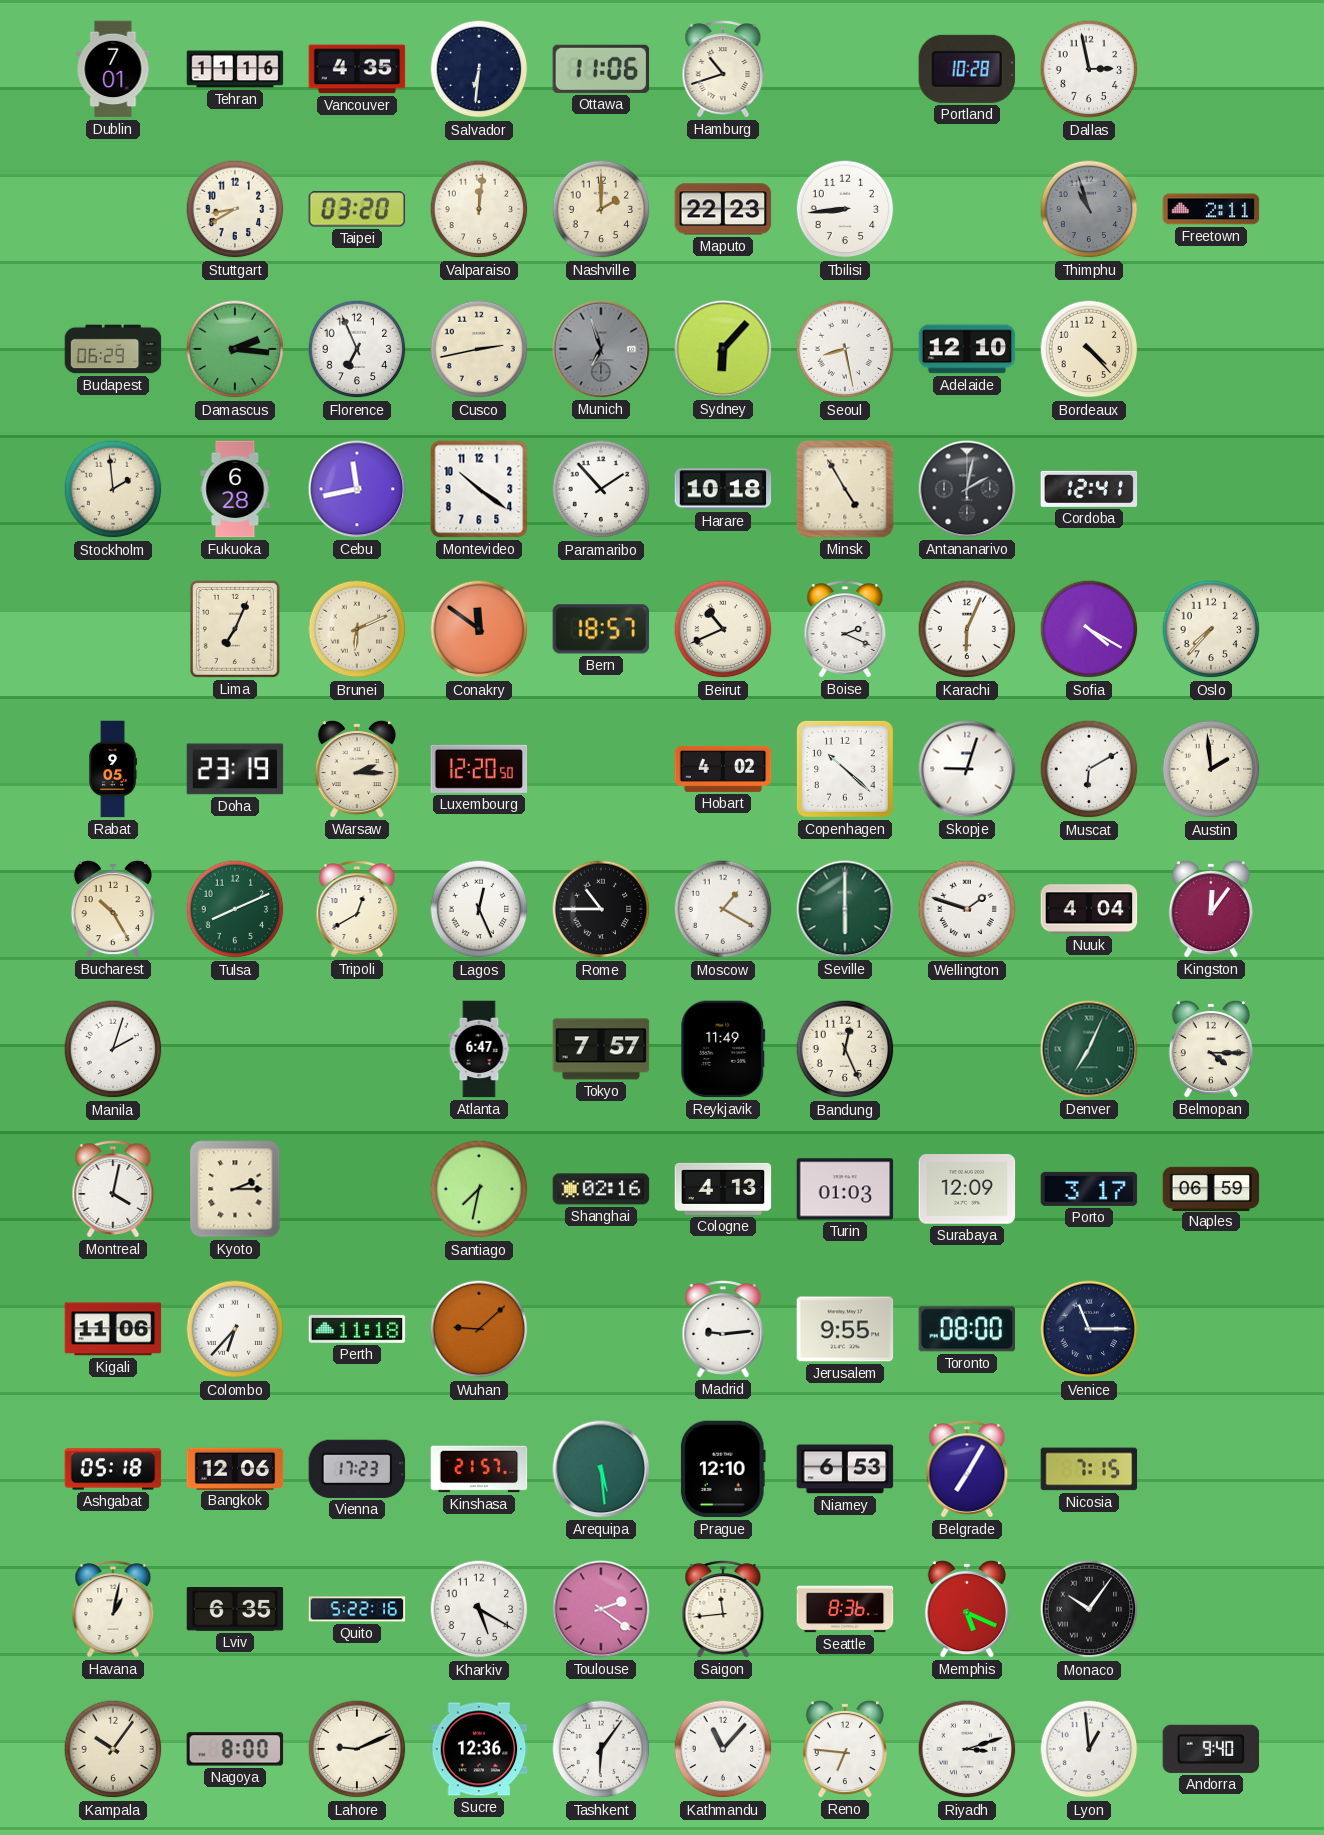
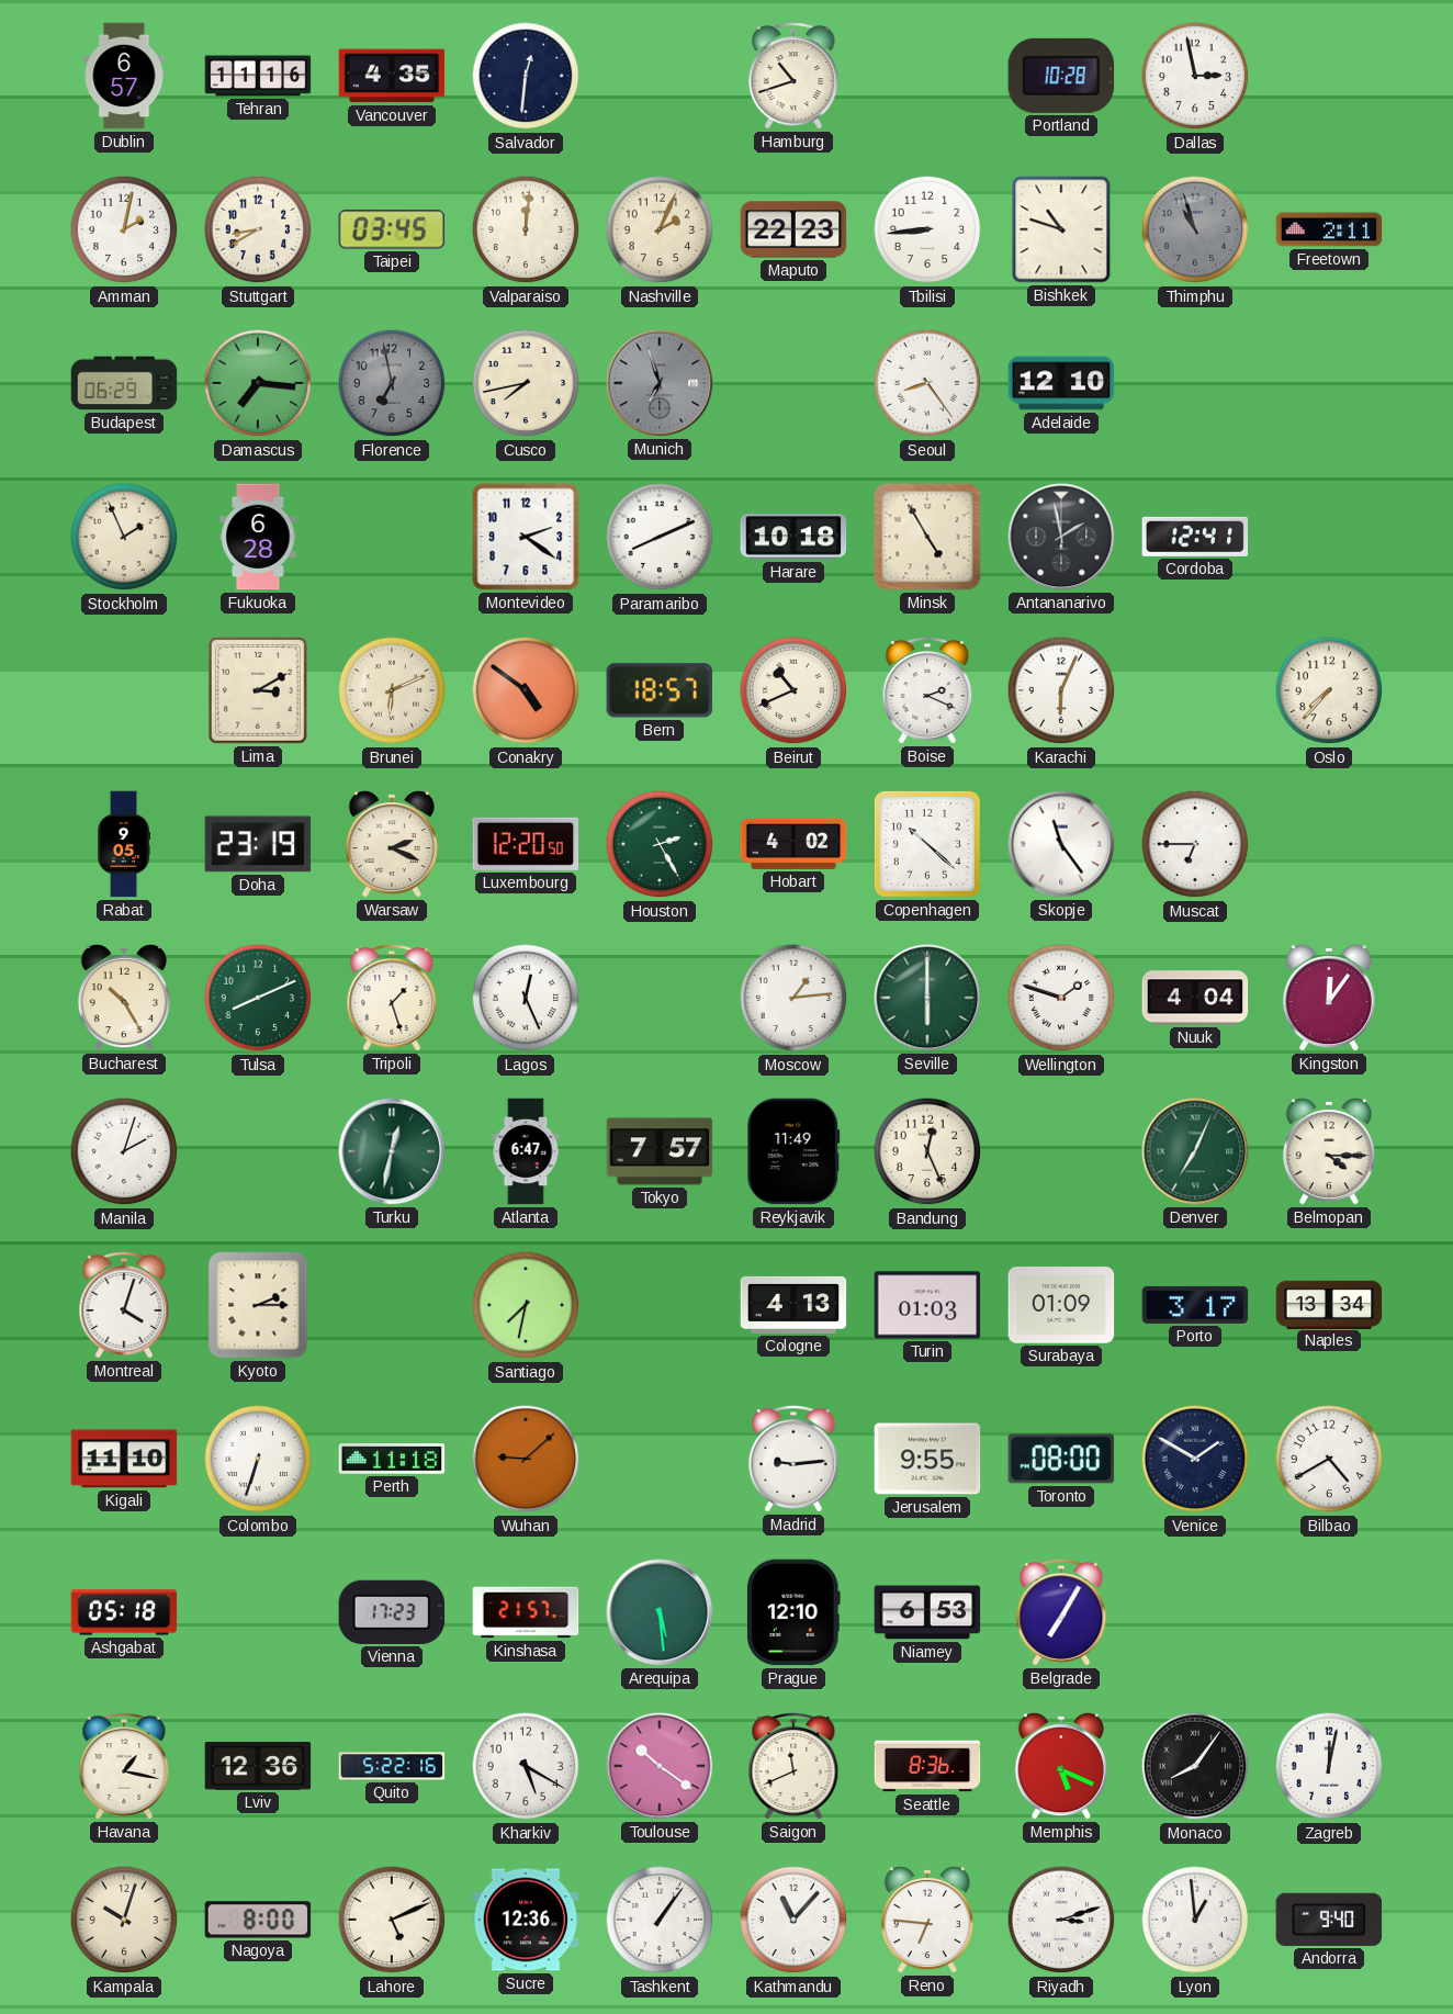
Dublin: 7:01 -> 6:57 (124, 76)
Salvador: 6:31 -> 12:31 (526, 76)
Ottawa: 11:06 -> none (601, 69)
Amman: none -> 2:02 (124, 229)
Taipei: 03:20 -> 03:45 (392, 229)
Nashville: 2:00 -> 2:04 (660, 229)
Bishkek: none -> 10:48 (1061, 229)
Damascus: 2:16 -> 7:16 (258, 383)
Florence: 6:56 -> 6:58 (392, 383)
Florence dial: white -> grey (392, 383)
Cusco: 2:43 -> 7:43 (526, 383)
Sydney: 6:07 -> none (723, 349)
Seoul: 8:28 -> 8:24 (927, 383)
Bordeaux: 4:23 -> none (1089, 349)
Stockholm: 1:59 -> 1:56 (124, 537)
Cebu: 11:43 -> none (357, 489)
Montevideo: 10:21 -> 2:21 (526, 537)
Paramaribo: 1:53 -> 8:11 (660, 537)
Antananarivo: 2:02 -> 1:58 (1061, 537)
Lima: 7:04 -> 3:10 (258, 690)
Conakry: 11:51 -> 4:51 (526, 690)
Sofia: 4:20 -> none (1089, 629)
Warsaw: 2:15 -> 2:19 (392, 844)
Houston: none -> 2:25 (660, 844)
Skopje: 9:03 -> 11:24 (1061, 844)
Muscat: 6:10 -> 6:45 (1195, 844)
Austin: 1:59 -> none (1211, 769)
Tripoli: 12:40 -> 1:27 (392, 998)
Rome: 10:45 -> none (601, 909)
Moscow: 1:20 -> 1:14 (793, 998)
Turku: none -> 12:32 (392, 1151)
Montreal: 4:02 -> 4:03 (124, 1305)
Shanghai: 02:16 -> none (601, 1189)
Surabaya: 12:09 -> 01:09 (1061, 1305)
Naples: 06:59 -> 13:34 (1329, 1304)
Kigali: 11:06 -> 11:10 (124, 1459)
Colombo: 6:37 -> 6:33 (258, 1459)
Venice: 11:15 -> 1:50 (1195, 1459)
Bilbao: none -> 4:40 (1329, 1459)
Bangkok: 12:06 -> none (235, 1468)
Nicosia: 7:15 -> none (1089, 1469)
Havana: 1:02 -> 1:17 (124, 1766)
Lviv: 6:35 -> 12:36 (258, 1767)
Toulouse: 2:21 -> 10:21 (660, 1766)
Saigon: 11:44 -> 11:41 (793, 1766)
Monaco: 10:06 -> 8:06 (1195, 1766)
Zagreb: none -> 12:02 (1329, 1766)
Kampala: 10:06 -> 10:03 (124, 1920)
Lahore: 9:11 -> 5:11 (392, 1920)
Tashkent: 6:06 -> 1:06 (660, 1920)
